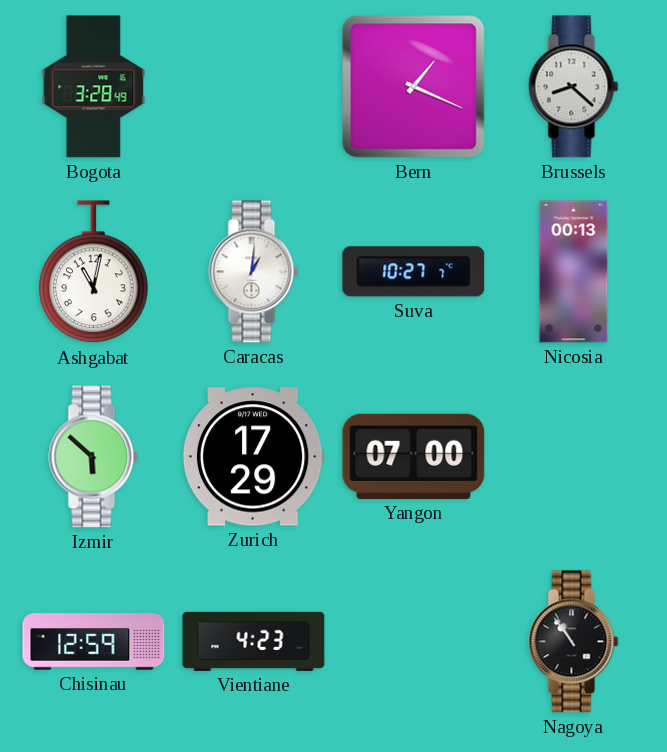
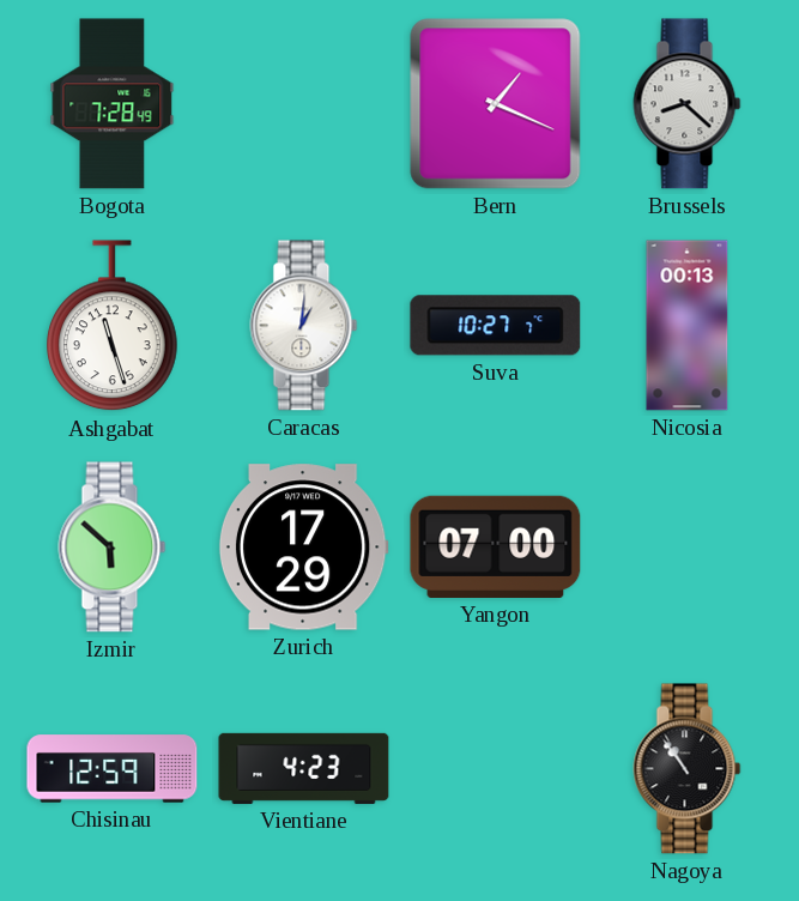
Bogota: 3:28 -> 7:28 (113, 104)
Ashgabat: 11:02 -> 11:27 (113, 326)
